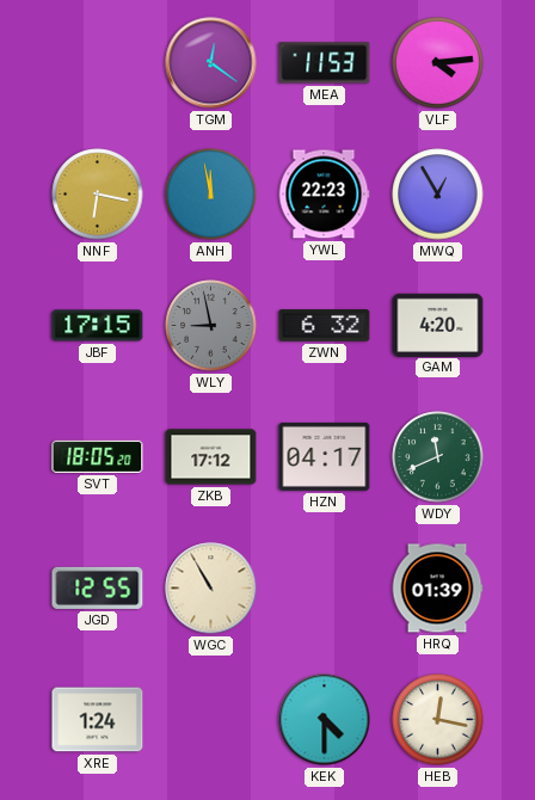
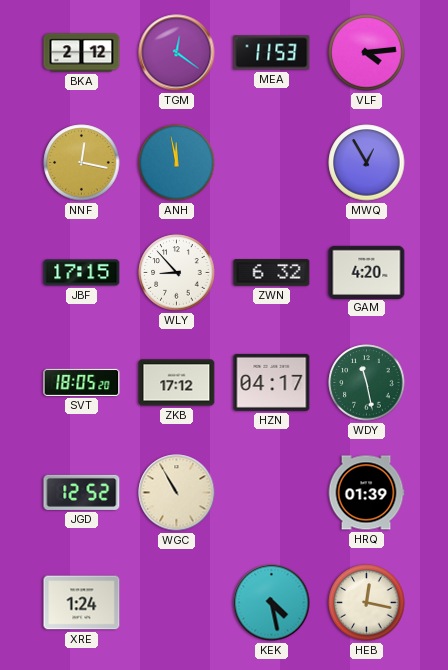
BKA: none -> 2:12 (82, 53)
NNF: 6:17 -> 12:17 (82, 163)
YWL: 22:23 -> none (324, 195)
WLY: 8:58 -> 8:53 (177, 273)
WLY dial: grey -> white (177, 273)
WDY: 11:41 -> 11:28 (367, 383)
JGD: 12:55 -> 12:52 (82, 492)
KEK: 4:30 -> 4:28 (272, 603)
